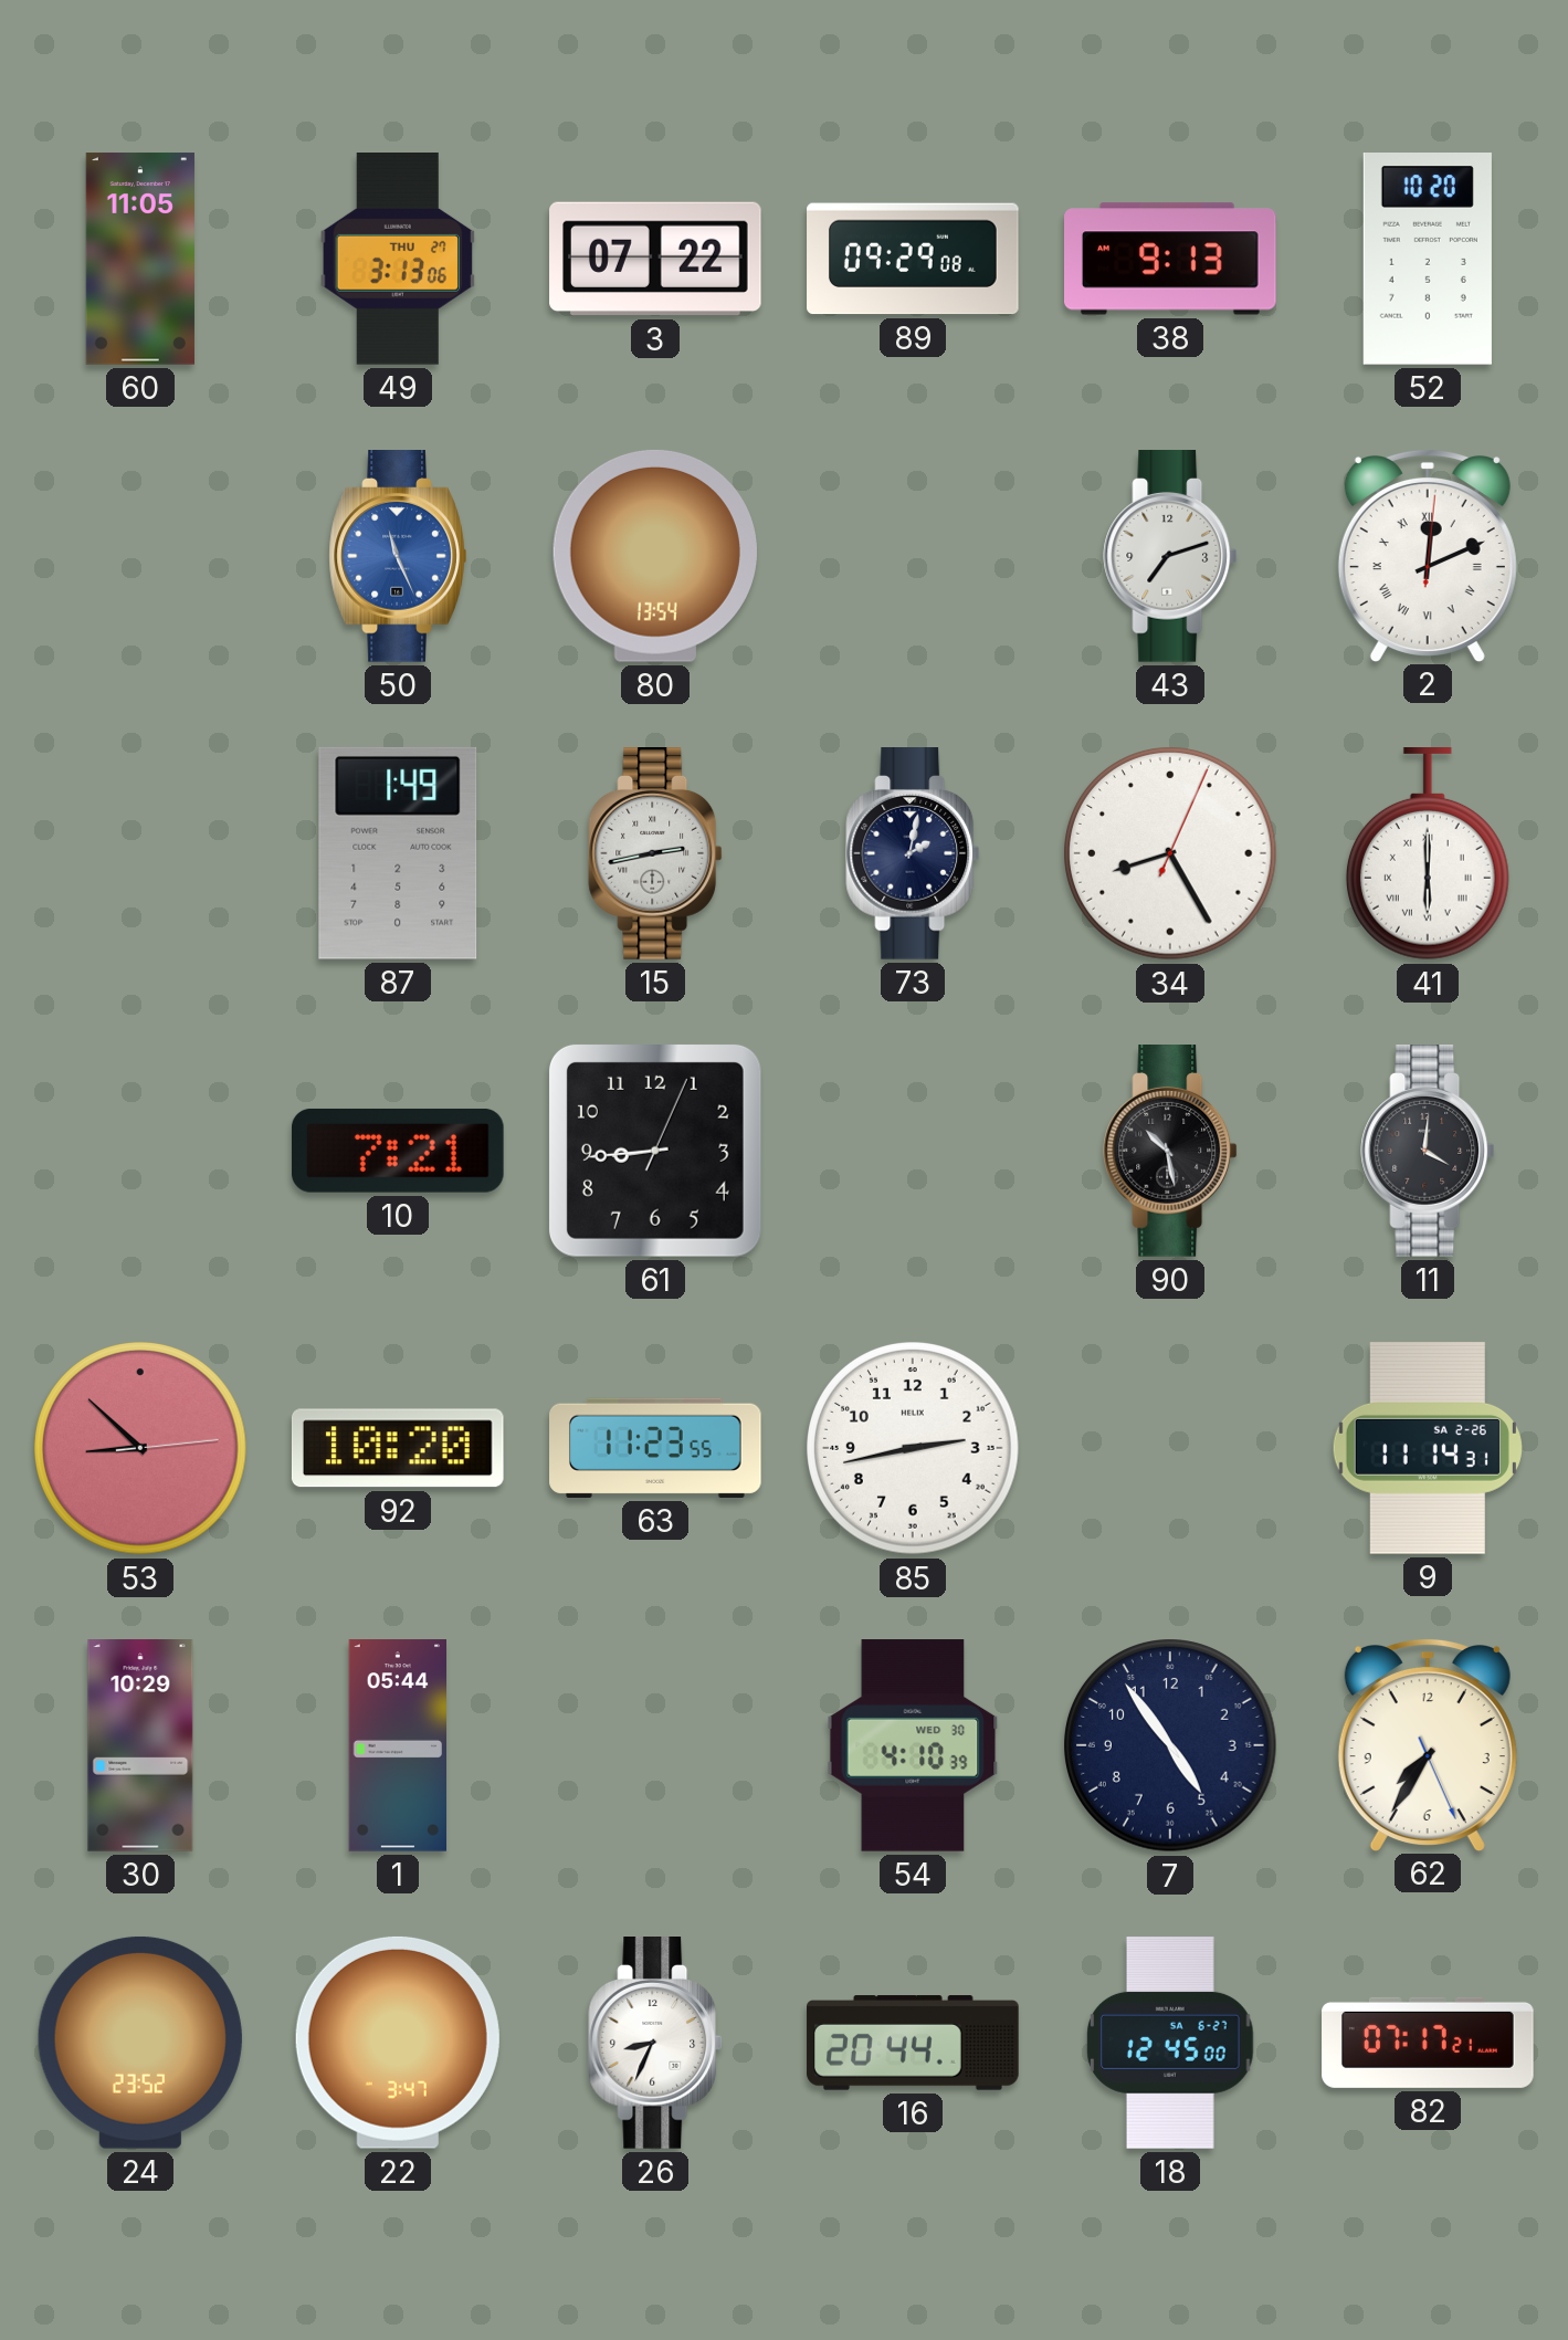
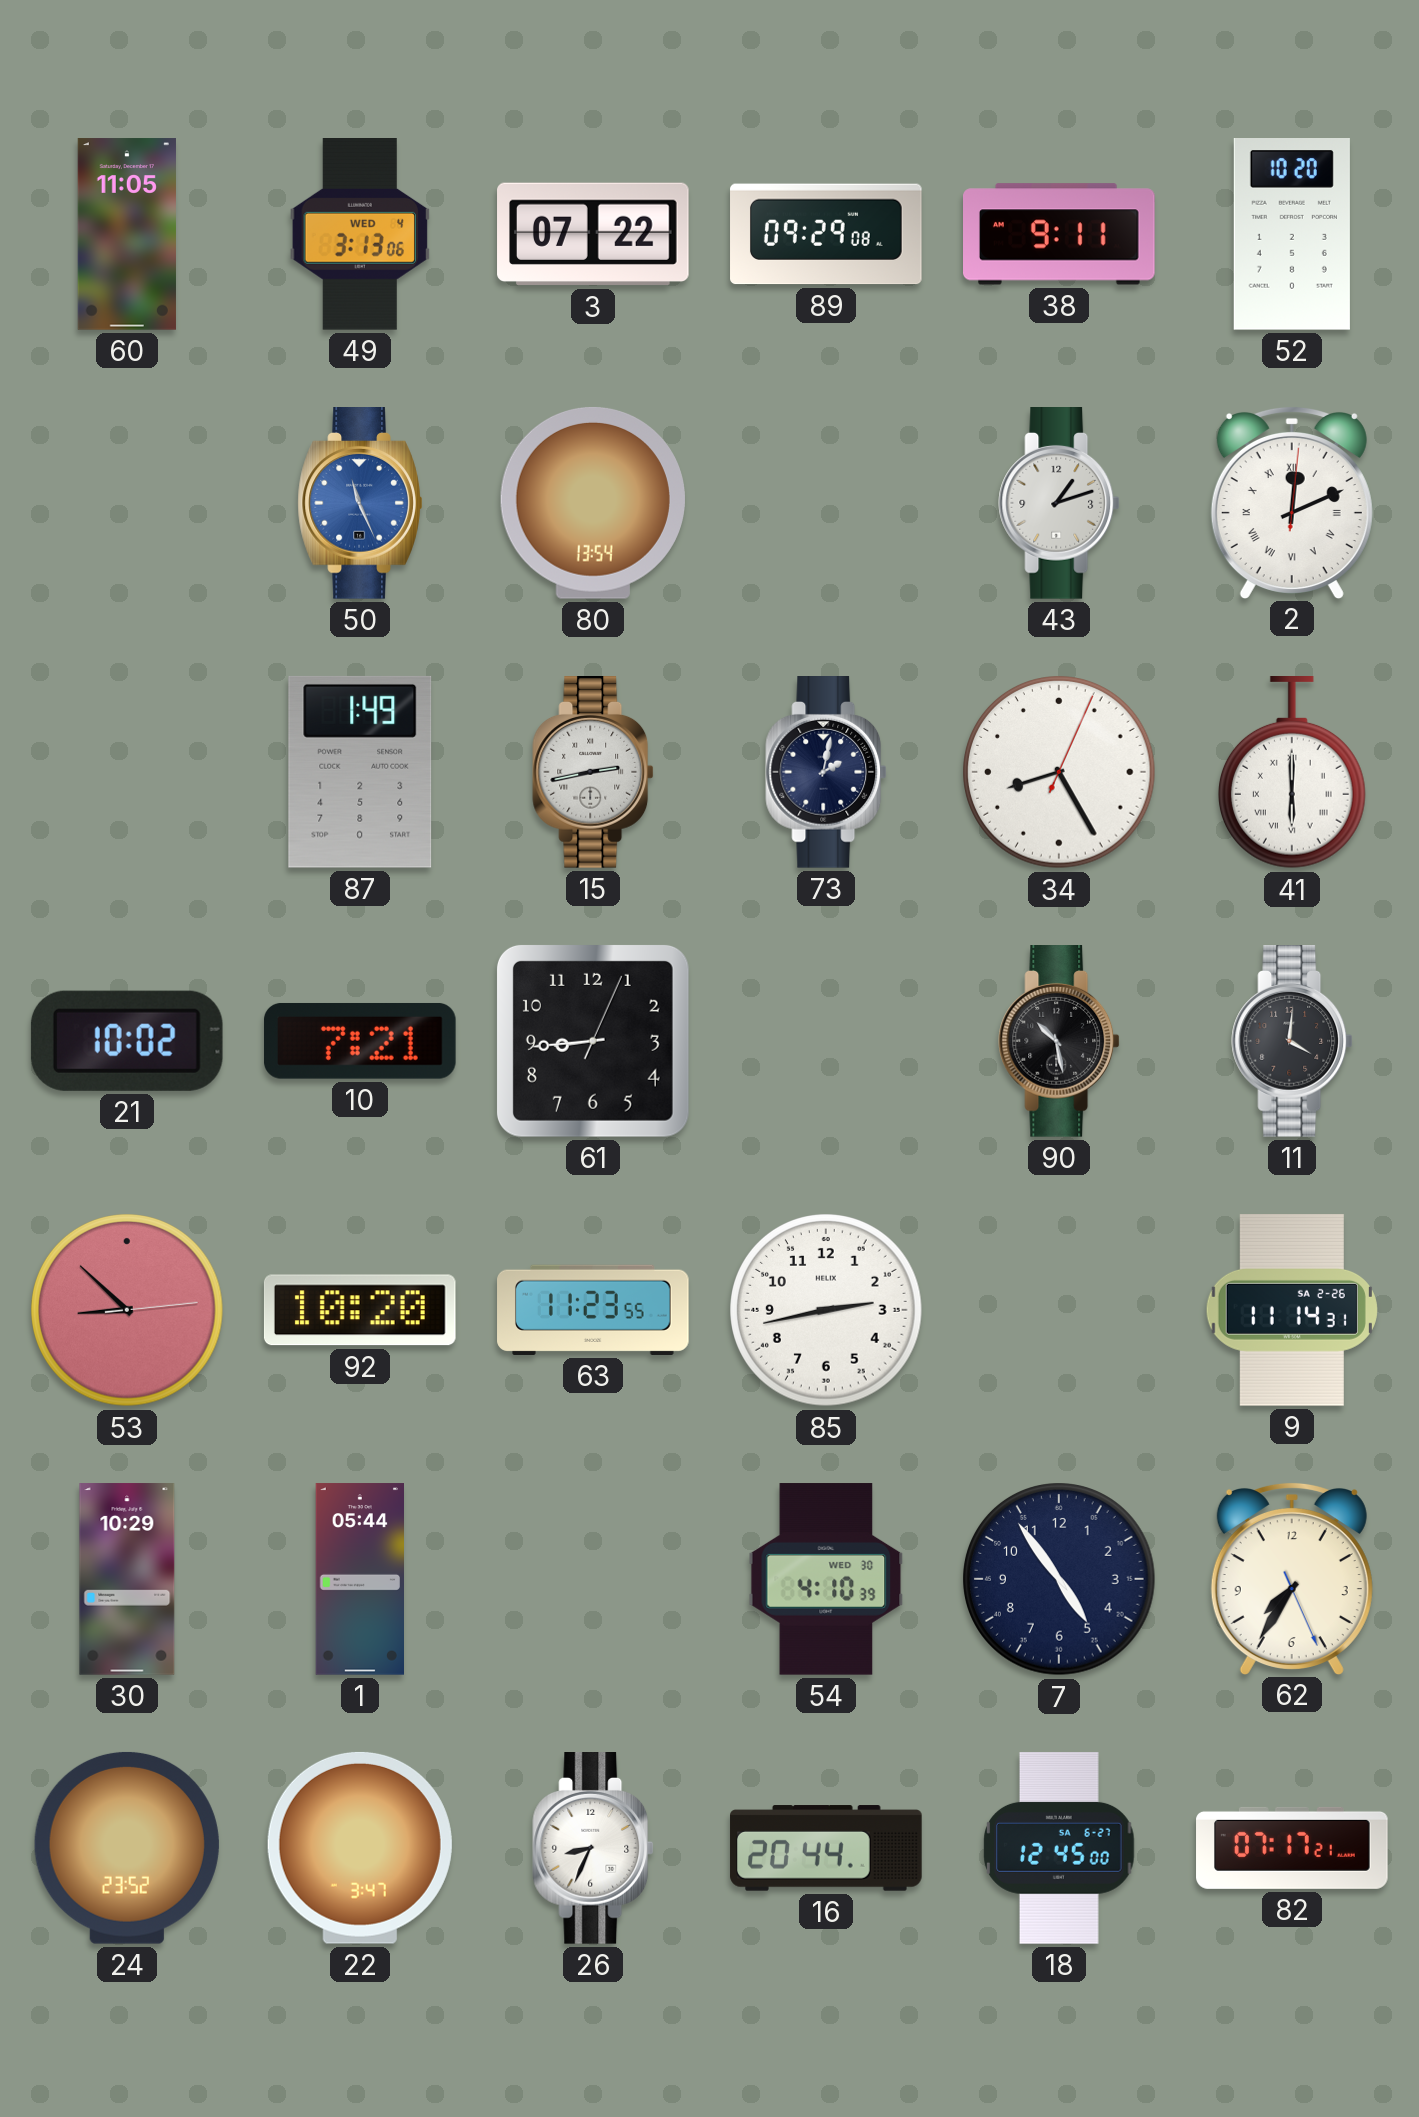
49 date: THU 27 -> WED 4 (360, 235)
38: 9:13 -> 9:11 (1060, 234)
43: 7:12 -> 1:12 (1059, 504)
21: none -> 10:02 (127, 1041)
